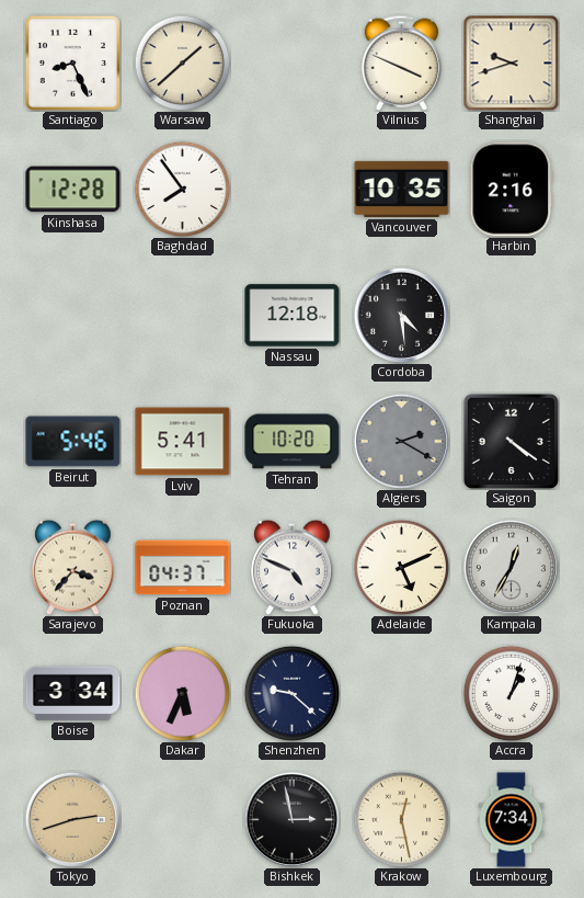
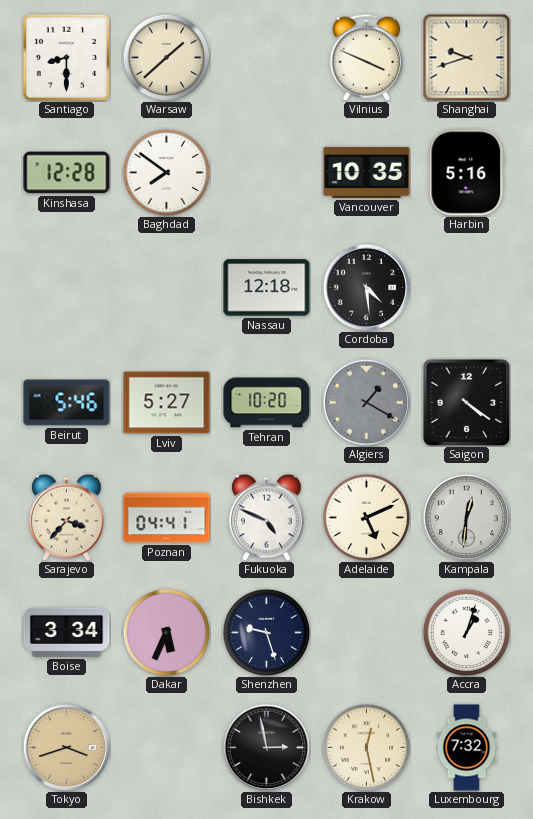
Santiago: 8:26 -> 8:30 (66, 57)
Baghdad: 7:54 -> 7:51 (166, 172)
Harbin: 2:16 -> 5:16 (467, 173)
Lviv: 5:41 -> 5:27 (167, 403)
Algiers: 2:20 -> 1:20 (366, 402)
Poznan: 04:37 -> 04:41 (167, 518)
Kampala: 12:35 -> 12:31 (466, 517)
Shenzhen: 9:22 -> 9:27 (266, 632)
Tokyo: 2:42 -> 3:42 (66, 747)
Luxembourg: 7:34 -> 7:32 (467, 748)
